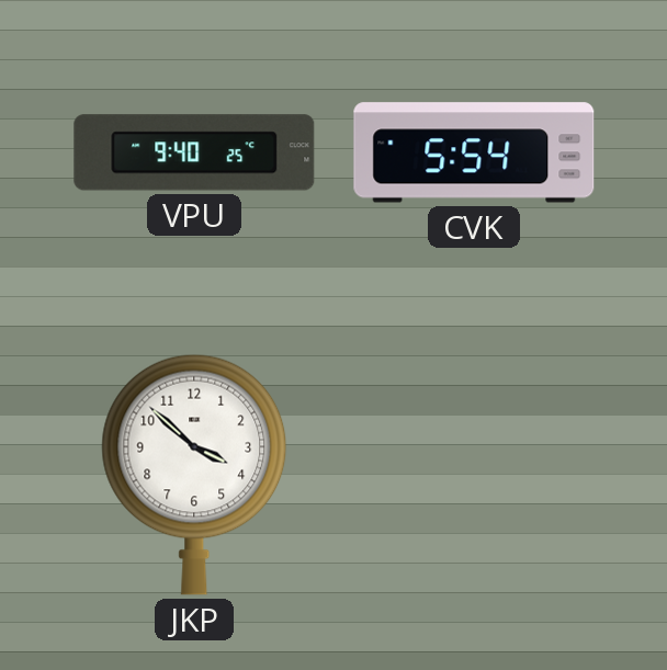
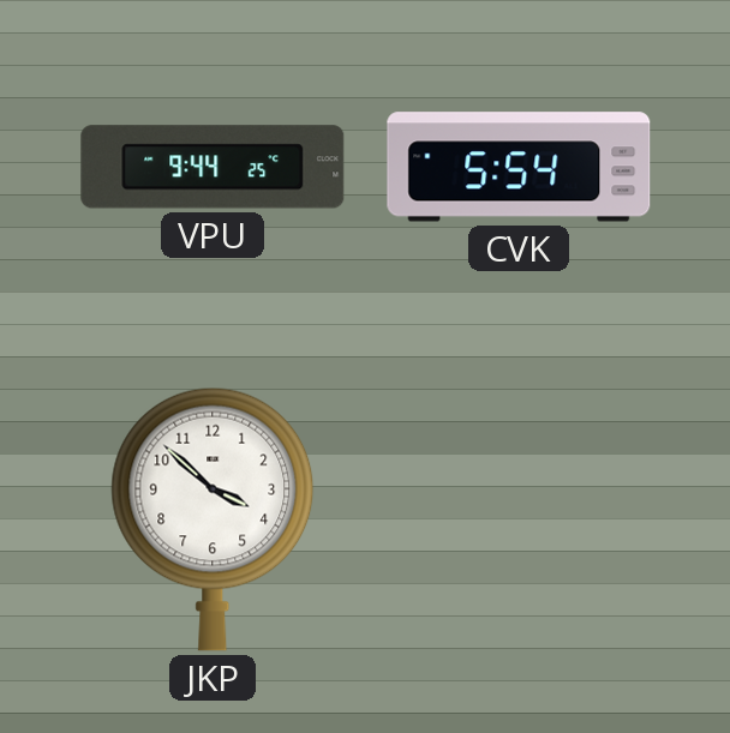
VPU: 9:40 -> 9:44 (213, 167)
